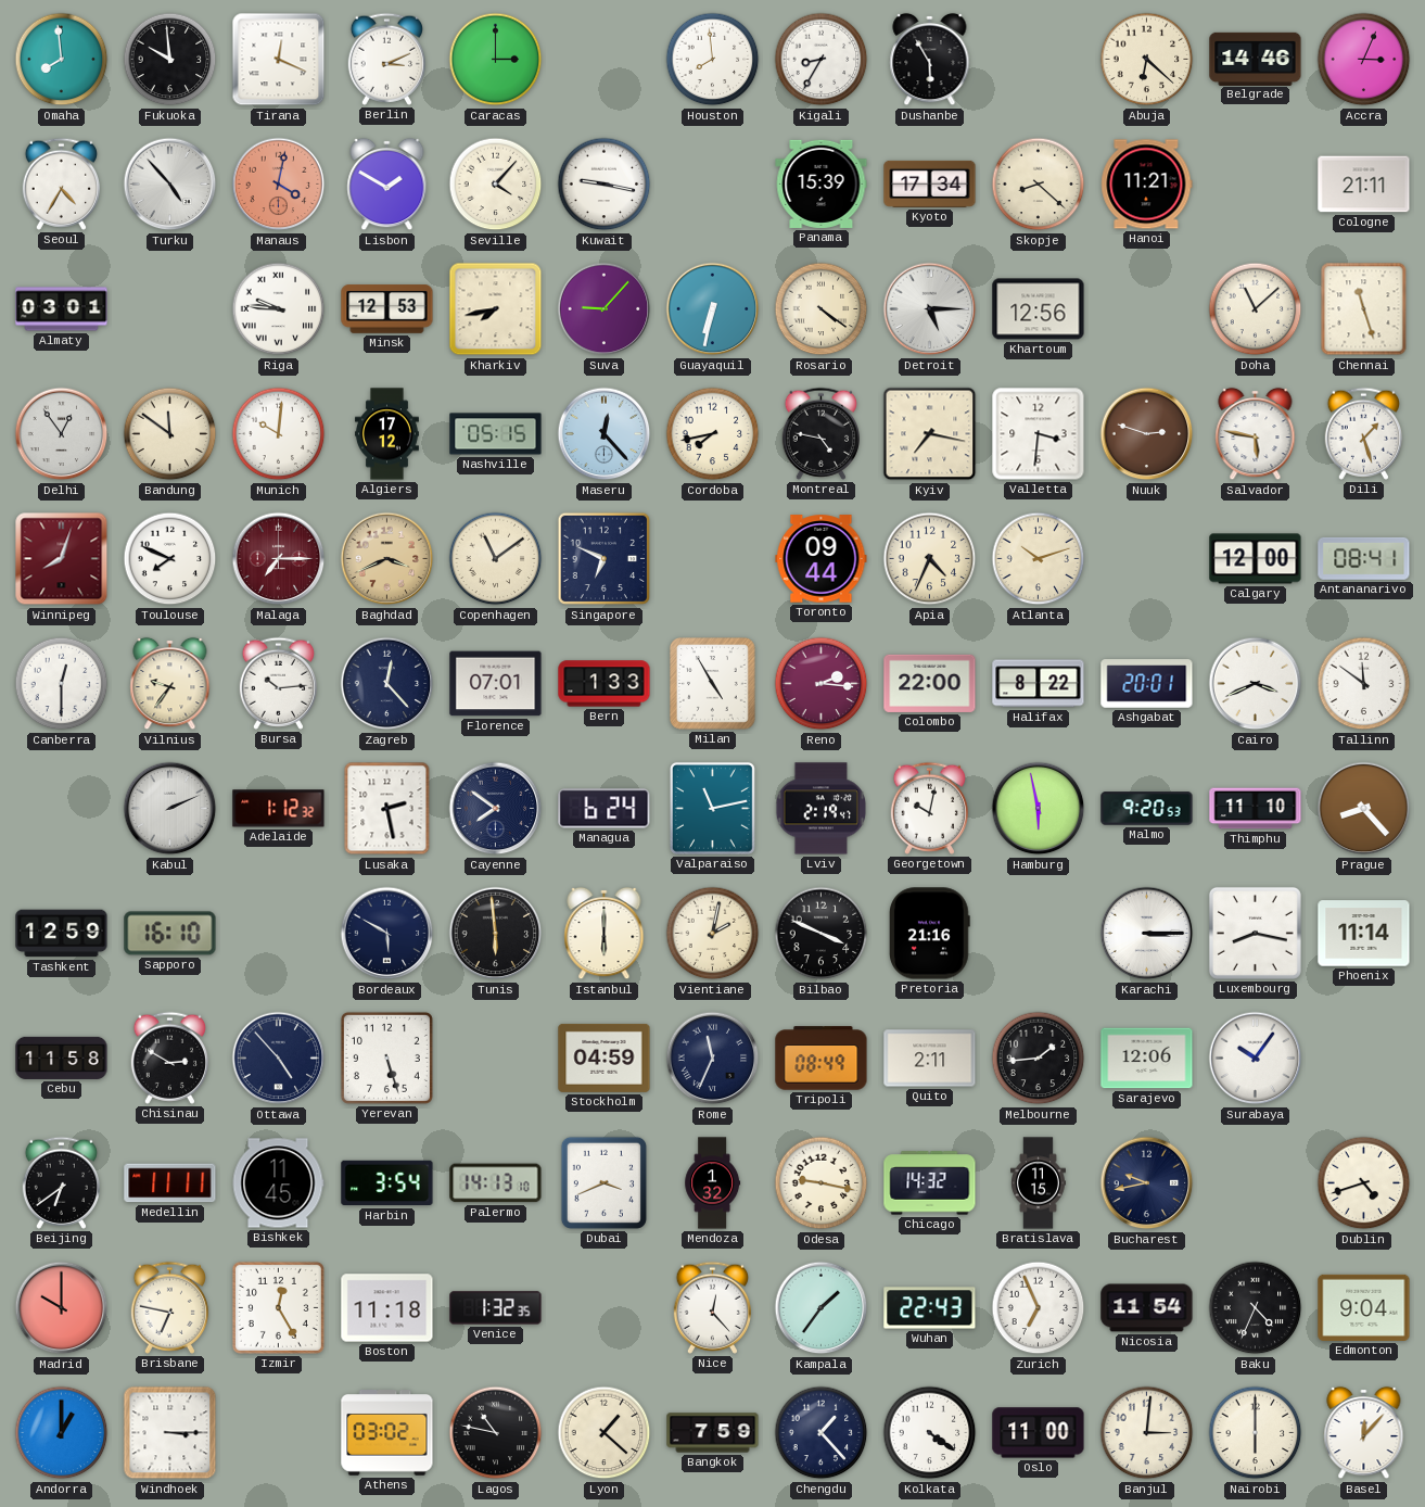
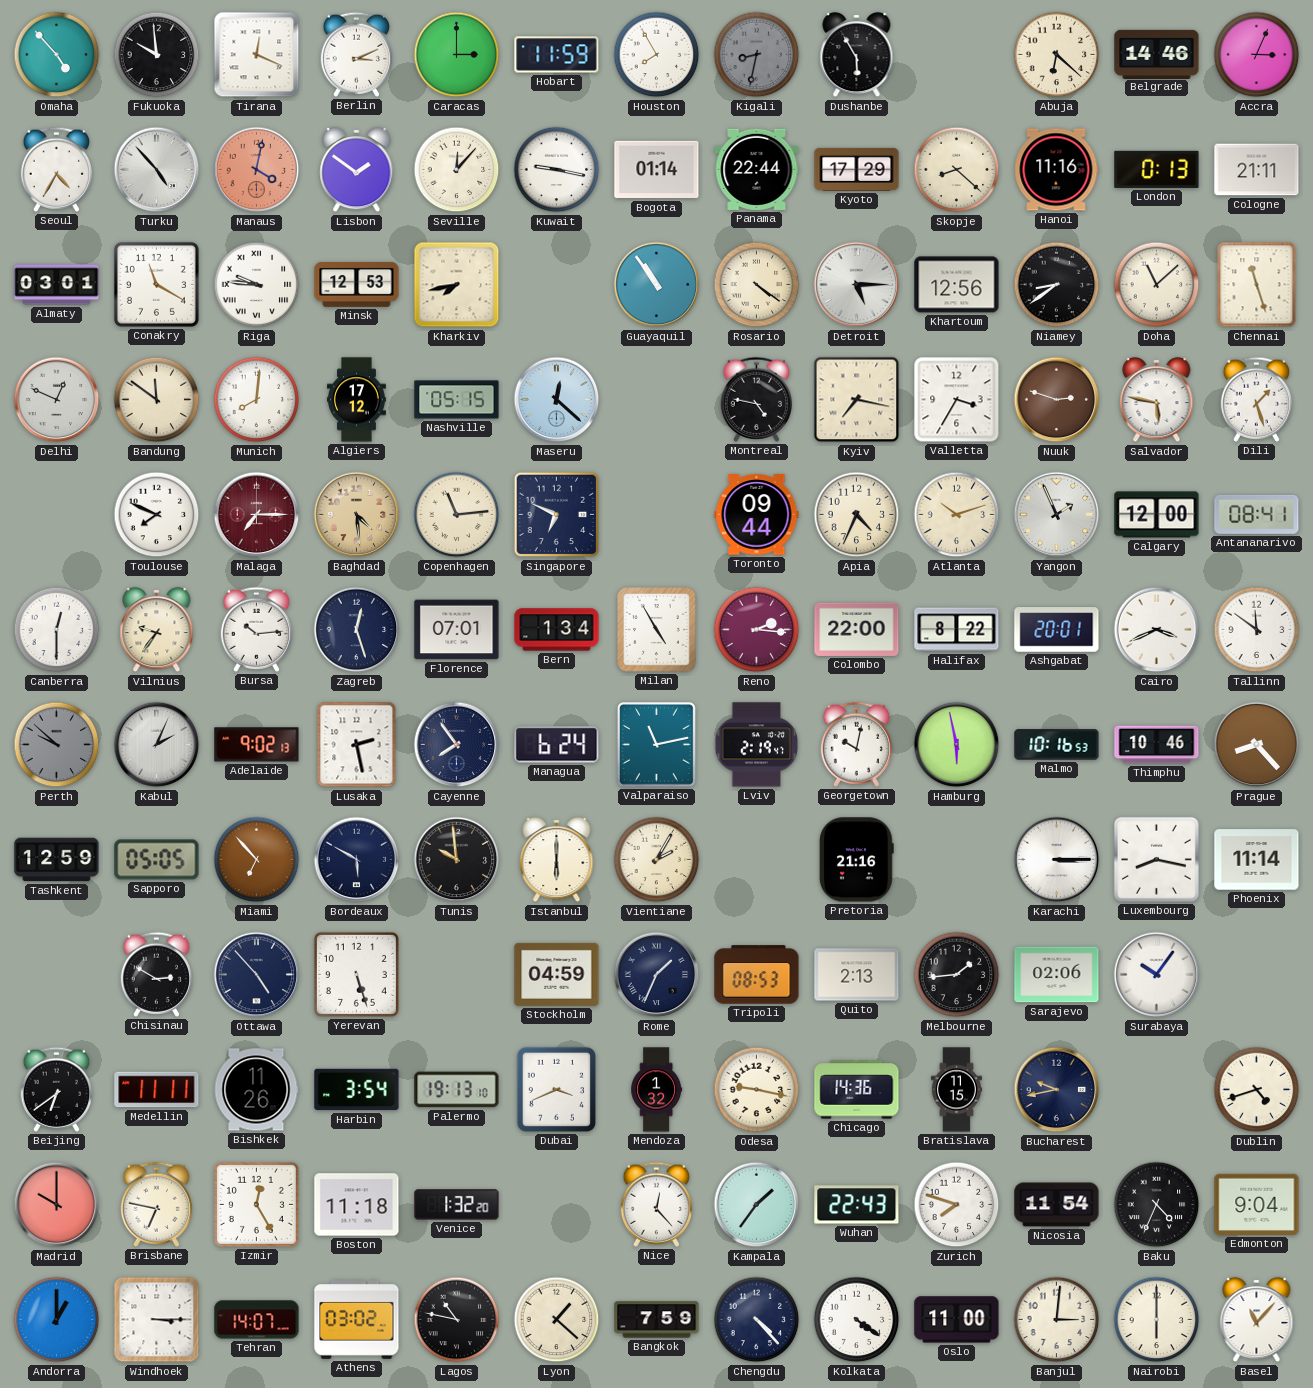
Omaha: 7:59 -> 4:53 (57, 55)
Hobart: none -> 11:59 (557, 55)
Houston: 7:59 -> 7:55 (657, 55)
Kigali: 8:35 -> 8:32 (757, 55)
Kigali dial: white -> grey (757, 55)
Lisbon: 1:50 -> 1:51 (357, 170)
Seville: 4:07 -> 12:07 (457, 170)
Bogota: none -> 01:14 (657, 170)
Panama: 15:39 -> 22:44 (757, 169)
Kyoto: 17:34 -> 17:29 (857, 169)
Hanoi: 11:21 -> 11:16 (1057, 170)
London: none -> 0:13 (1157, 169)
Conakry: none -> 11:20 (156, 284)
Suva: 9:07 -> none (605, 309)
Guayaquil: 6:32 -> 10:54 (657, 285)
Niamey: none -> 8:39 (1057, 285)
Delhi: 12:54 -> 12:49 (57, 400)
Munich: 10:01 -> 8:01 (257, 400)
Maseru: 12:23 -> 12:22 (557, 400)
Cordoba: 7:43 -> none (713, 434)
Valletta: 3:31 -> 3:35 (957, 400)
Winnipeg: 8:03 -> none (62, 559)
Baghdad: 3:41 -> 4:29 (357, 515)
Copenhagen: 11:09 -> 11:14 (457, 515)
Yangon: none -> 1:56 (1057, 515)
Zagreb: 12:23 -> 12:27 (357, 630)
Bern: 1:33 -> 1:34 (557, 630)
Perth: none -> 9:52 (57, 745)
Kabul: 2:11 -> 2:04 (157, 745)
Adelaide: 1:12 -> 9:02 (257, 745)
Cayenne: 7:51 -> 7:54 (457, 745)
Malmo: 9:20 -> 10:16 (1057, 745)
Thimphu: 11:10 -> 10:46 (1157, 745)
Sapporo: 16:10 -> 05:05 (157, 860)
Miami: none -> 6:53 (257, 860)
Tunis: 5:59 -> 9:59 (457, 860)
Vientiane: 2:02 -> 2:05 (657, 860)
Bilbao: 3:49 -> none (822, 934)
Cebu: 11:58 -> none (62, 1058)
Rome: 11:34 -> 1:34 (657, 975)
Tripoli: 08:49 -> 08:53 (757, 975)
Quito: 2:11 -> 2:13 (857, 975)
Sarajevo: 12:06 -> 02:06 (1057, 975)
Bishkek: 11:45 -> 11:26 (256, 1090)
Palermo: 14:13 -> 19:13 (457, 1090)
Chicago: 14:32 -> 14:36 (857, 1090)
Venice: 1:32:35 -> 1:32:20 (457, 1205)
Zurich: 6:56 -> 7:48 (957, 1205)
Tehran: none -> 14:07 (257, 1320)
Chengdu: 1:23 -> 4:23 (757, 1320)
Basel: 12:07 -> 11:07 (1257, 1320)
